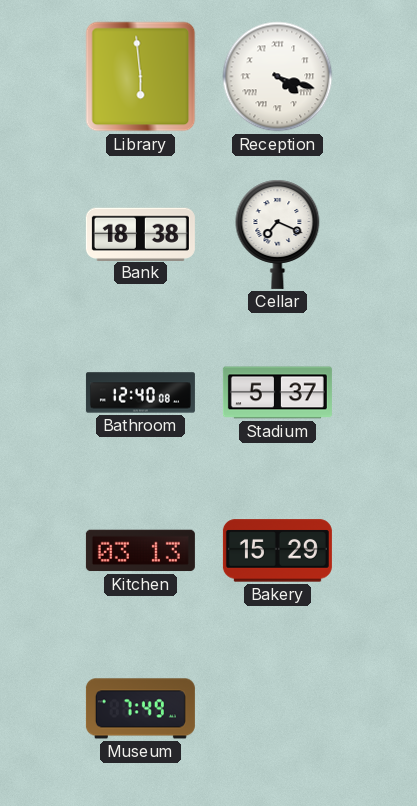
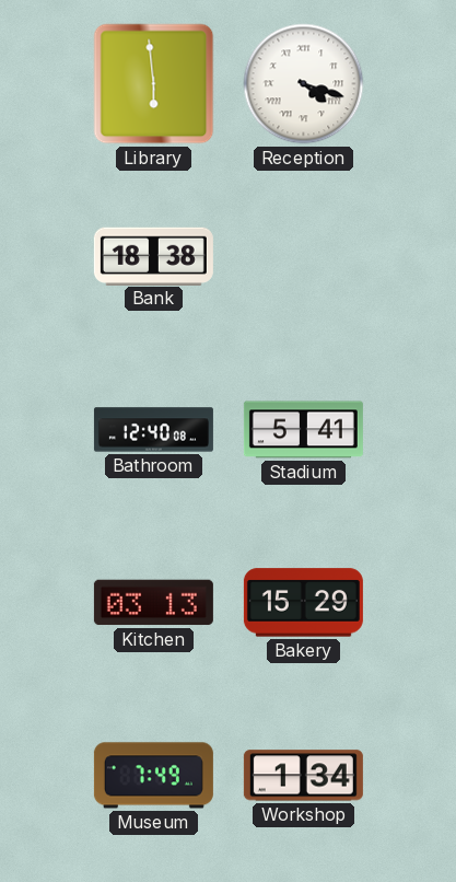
Cellar: 7:19 -> none (278, 234)
Stadium: 5:37 -> 5:41 (303, 430)
Workshop: none -> 1:34 (303, 776)
